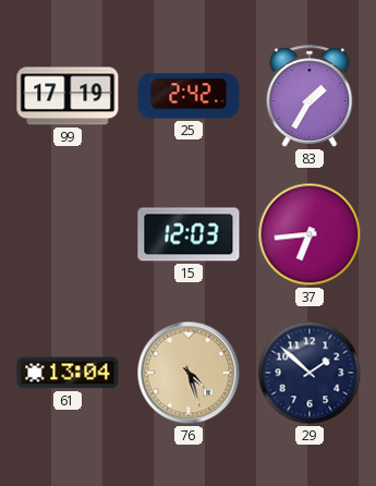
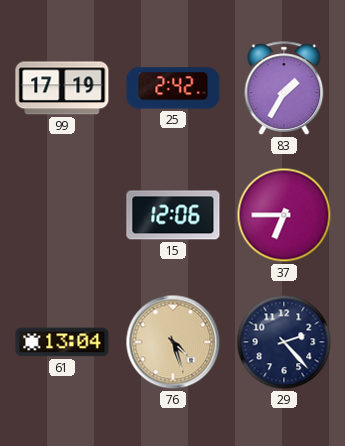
15: 12:03 -> 12:06 (173, 215)
37: 6:44 -> 6:45 (284, 215)
29: 1:52 -> 2:23 (284, 342)
